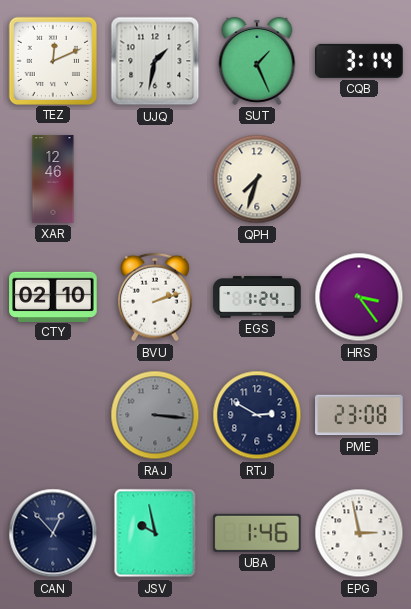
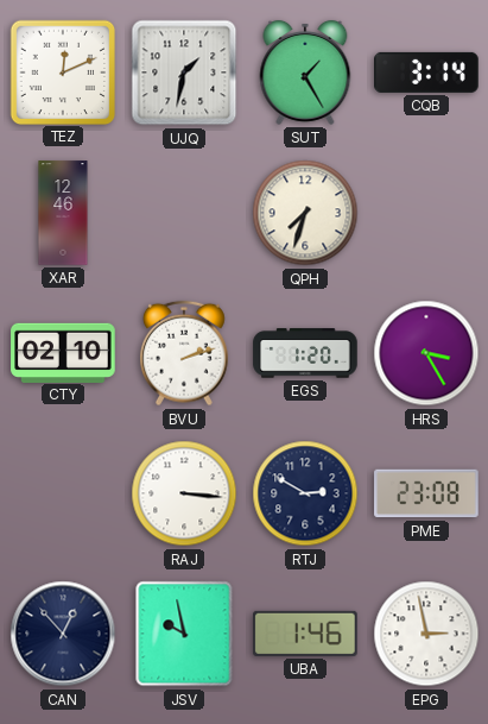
SUT: 1:26 -> 1:25 (305, 73)
EGS: 1:24 -> 1:20 (305, 353)
HRS: 3:24 -> 3:25 (426, 353)
RAJ dial: grey -> white (184, 493)
